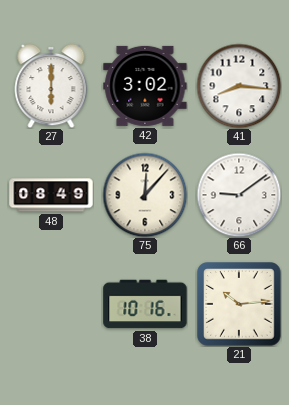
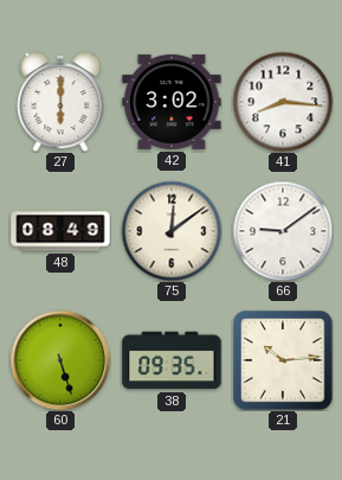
75: 12:07 -> 12:09 (172, 231)
60: none -> 5:27 (60, 360)
38: 10:16 -> 09:35 (172, 360)
